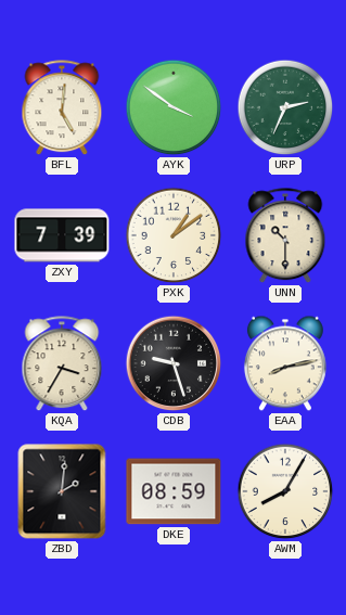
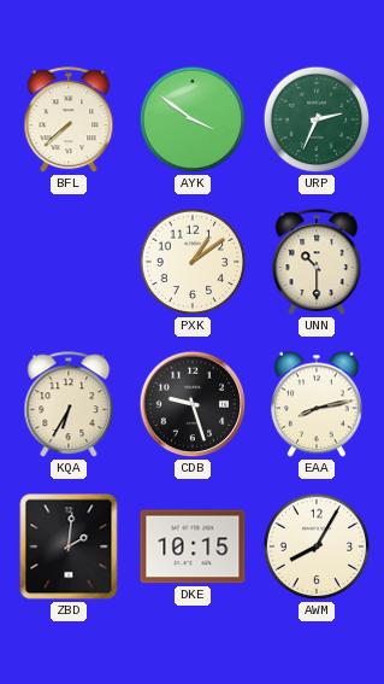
BFL: 5:01 -> 7:38 (69, 121)
ZXY: 7:39 -> none (62, 235)
KQA: 3:35 -> 6:35 (69, 405)
DKE: 08:59 -> 10:15 (193, 546)
